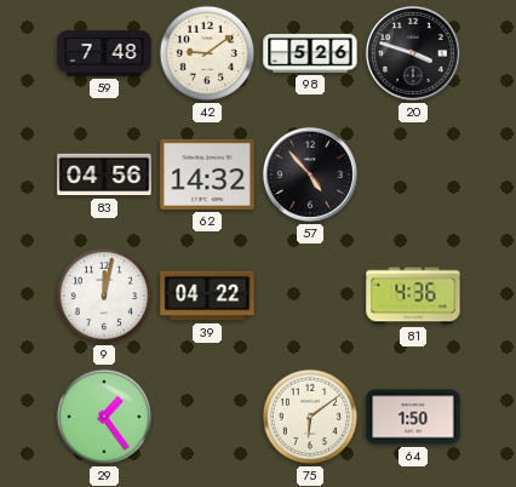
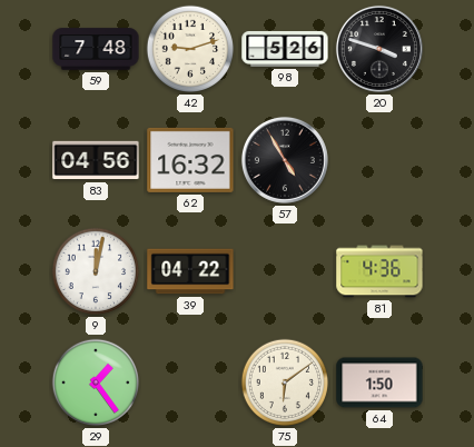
42: 9:09 -> 9:12 (190, 49)
62: 14:32 -> 16:32 (190, 160)
57: 4:53 -> 4:55 (285, 160)
